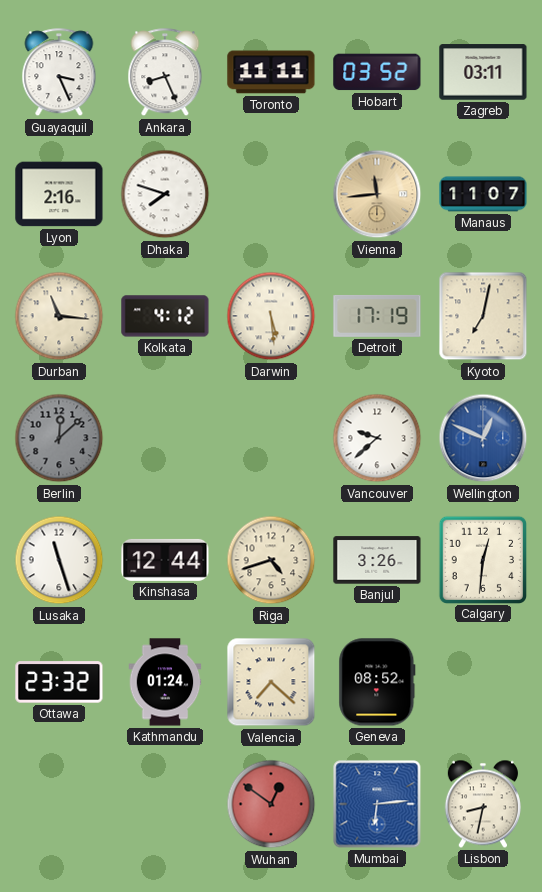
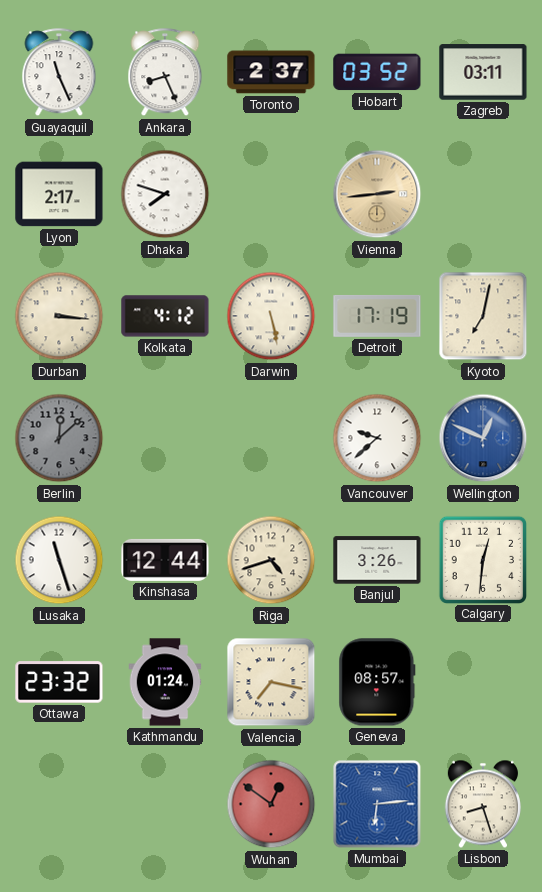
Guayaquil: 3:26 -> 11:26 (59, 73)
Toronto: 11:11 -> 2:37 (271, 72)
Lyon: 2:16 -> 2:17 (59, 194)
Vienna: 11:44 -> 2:44 (377, 194)
Manaus: 11:07 -> none (483, 194)
Durban: 11:16 -> 3:16 (59, 316)
Darwin: 5:29 -> 5:28 (271, 316)
Valencia: 7:22 -> 7:17 (271, 682)
Geneva: 08:52 -> 08:57 (377, 682)
Lisbon: 8:32 -> 8:27 (483, 804)
